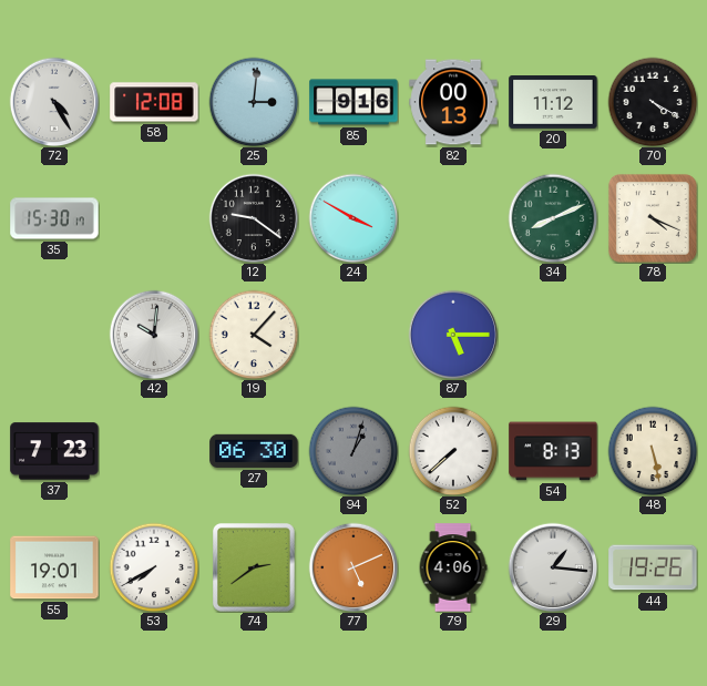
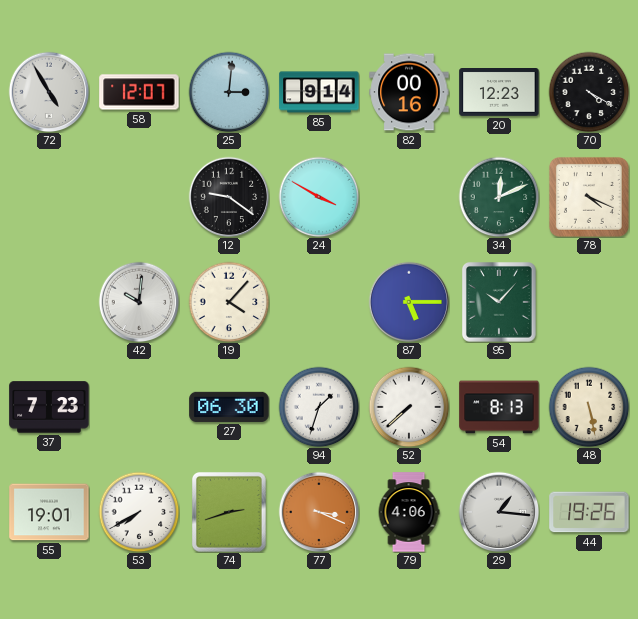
72: 4:25 -> 4:55 (49, 92)
58: 12:08 -> 12:07 (139, 92)
85: 9:16 -> 9:14 (319, 92)
82: 00:13 -> 00:16 (409, 92)
20: 11:12 -> 12:23 (499, 93)
35: 15:30 -> none (54, 218)
34: 8:11 -> 12:11 (499, 197)
95: none -> 10:07 (500, 303)
94: 1:03 -> 1:33 (319, 407)
94 dial: grey -> white (319, 407)
74: 2:39 -> 2:42 (230, 513)
77: 5:11 -> 3:19 (319, 512)
